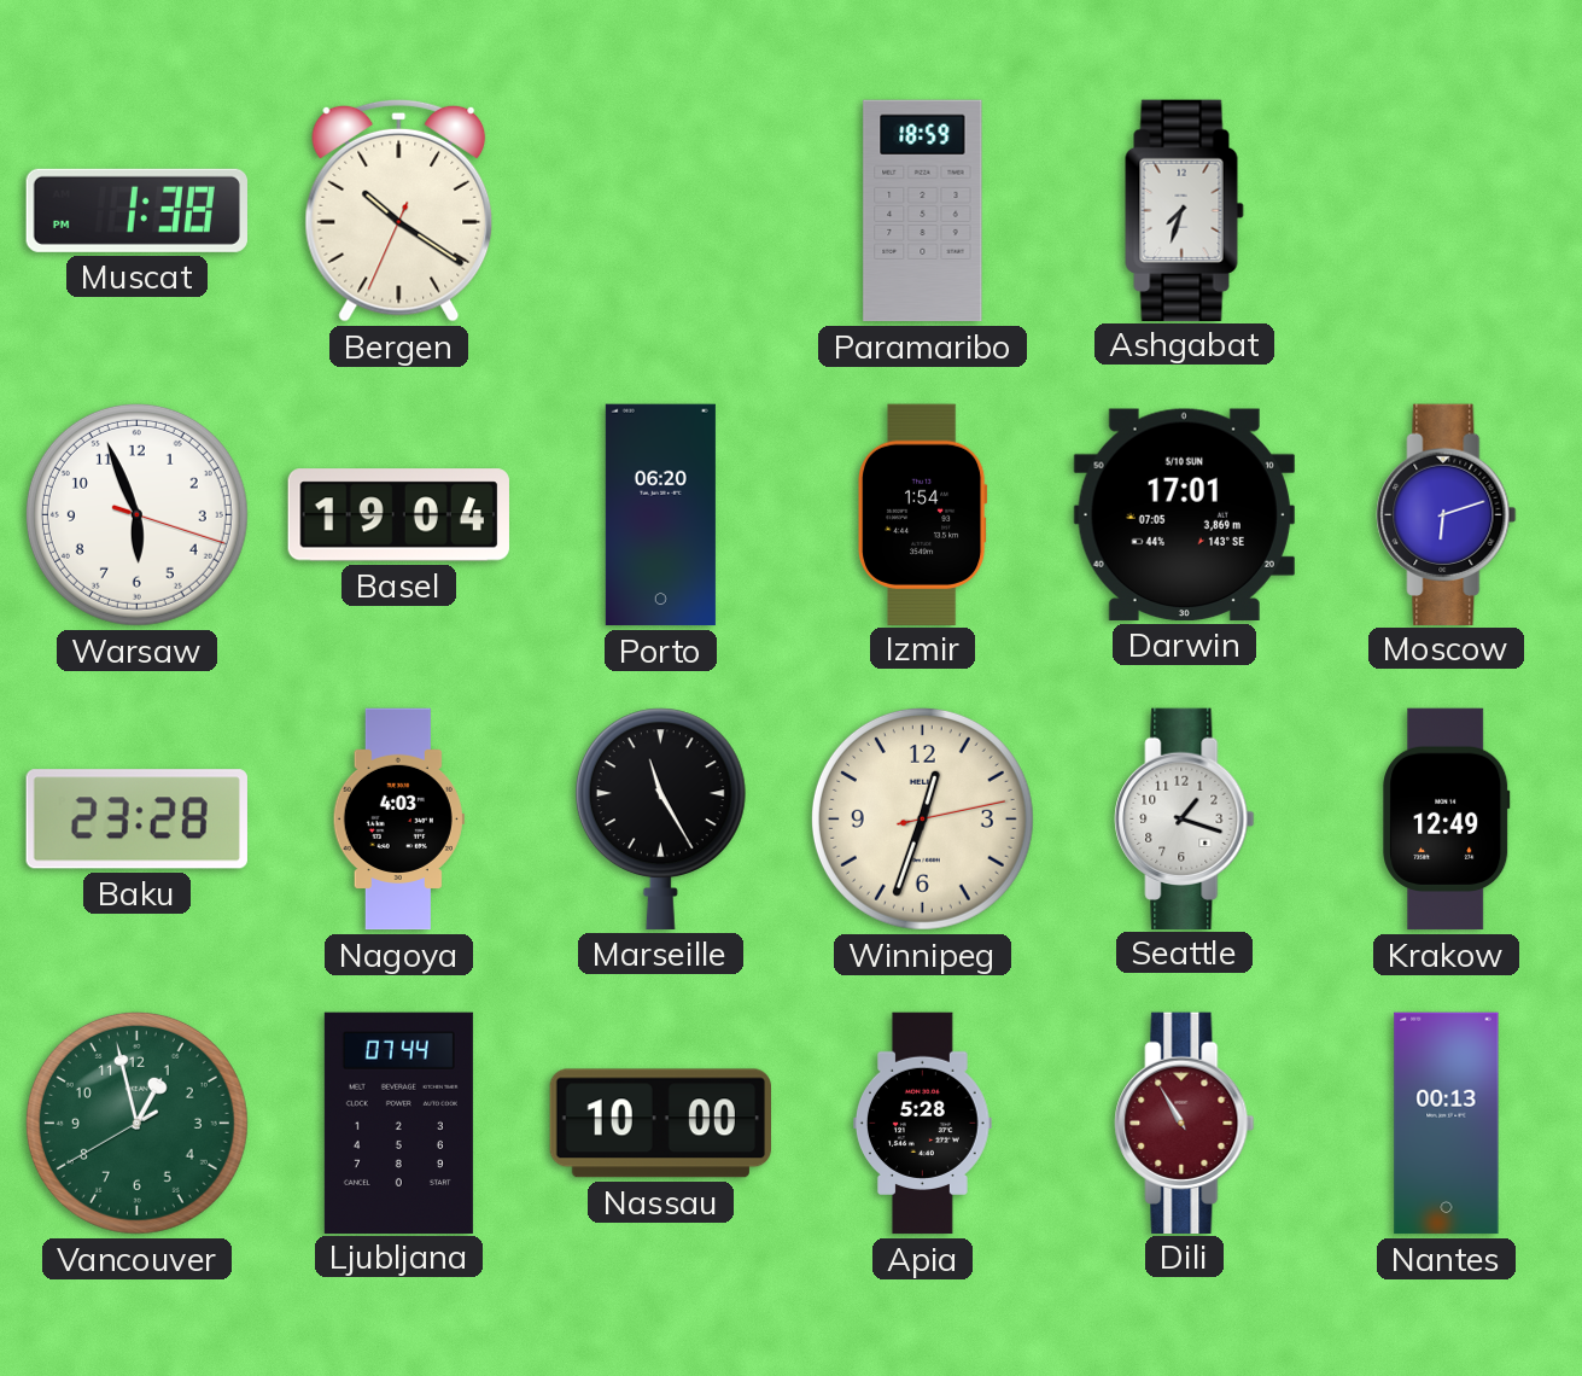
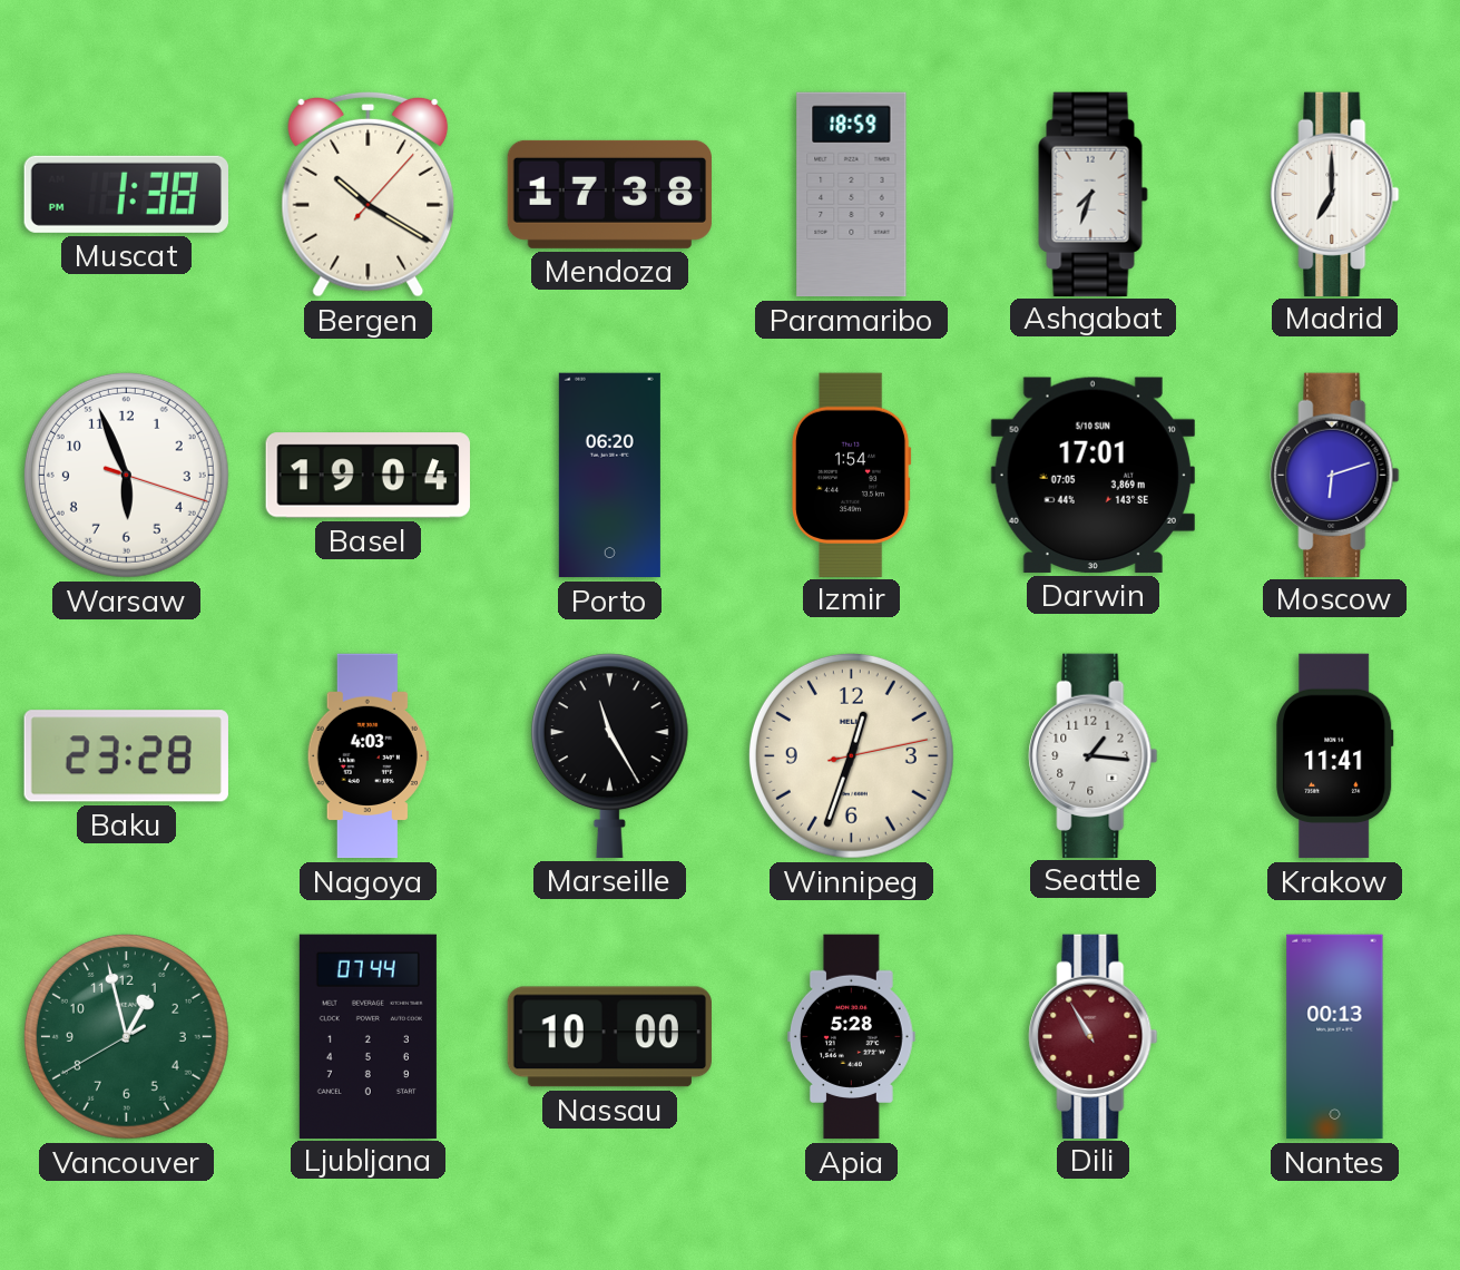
Bergen: 10:20:34 -> 10:20:07 (369, 194)
Mendoza: none -> 17:38 (609, 194)
Madrid: none -> 7:00 (1335, 194)
Seattle: 1:18 -> 1:16 (1094, 755)
Krakow: 12:49 -> 11:41 (1335, 756)
